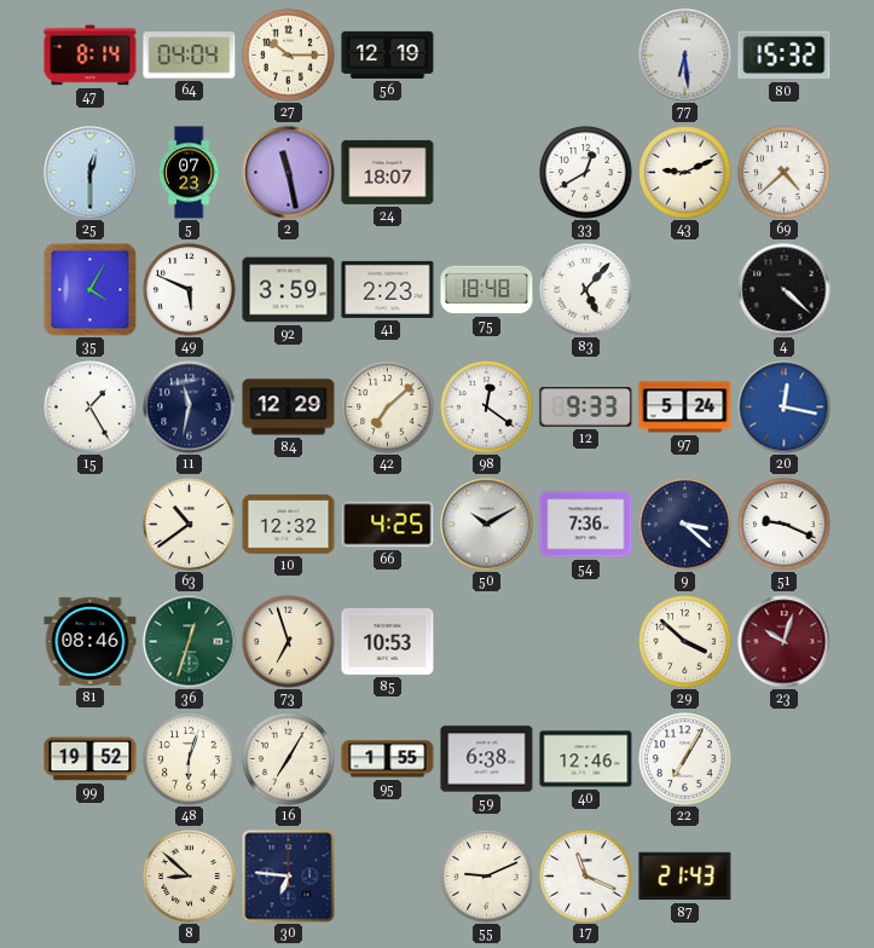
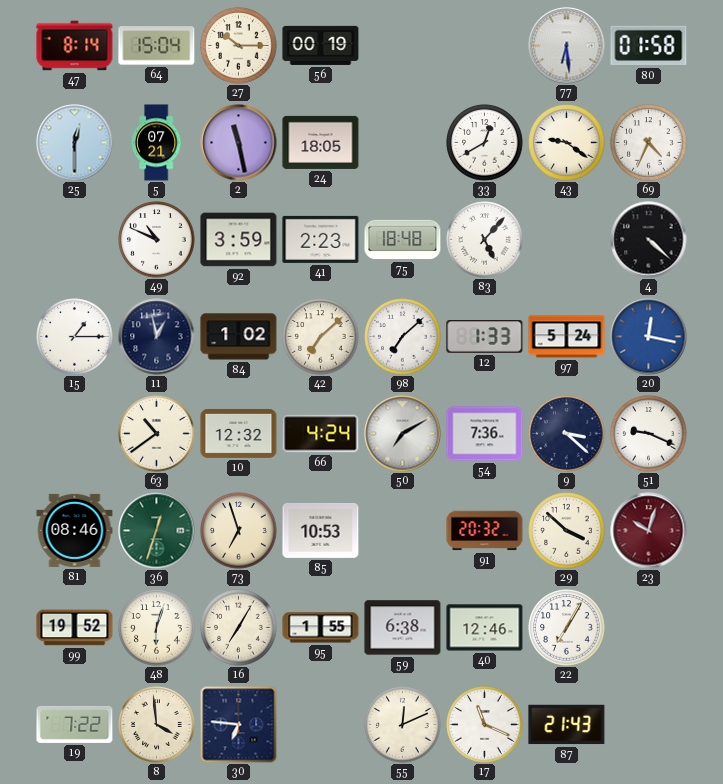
64: 04:04 -> 15:04 (157, 46)
56: 12:19 -> 00:19 (321, 45)
80: 15:32 -> 01:58 (649, 46)
5: 07:23 -> 07:21 (156, 143)
24: 18:07 -> 18:05 (321, 142)
43: 9:11 -> 9:21 (567, 143)
69: 4:38 -> 4:34 (649, 143)
35: 4:05 -> none (89, 289)
49: 5:49 -> 10:49 (157, 240)
15: 1:25 -> 1:15 (75, 337)
11: 11:32 -> 12:58 (157, 337)
84: 12:29 -> 1:02 (239, 337)
98: 12:21 -> 7:08 (403, 337)
12: 9:33 -> 1:33 (485, 337)
66: 4:25 -> 4:24 (321, 434)
50: 10:10 -> 7:10 (403, 434)
91: none -> 20:32 (485, 531)
19: none -> 7:22 (75, 724)
8: 8:52 -> 3:59 (157, 725)
55: 9:11 -> 12:11 (403, 725)
